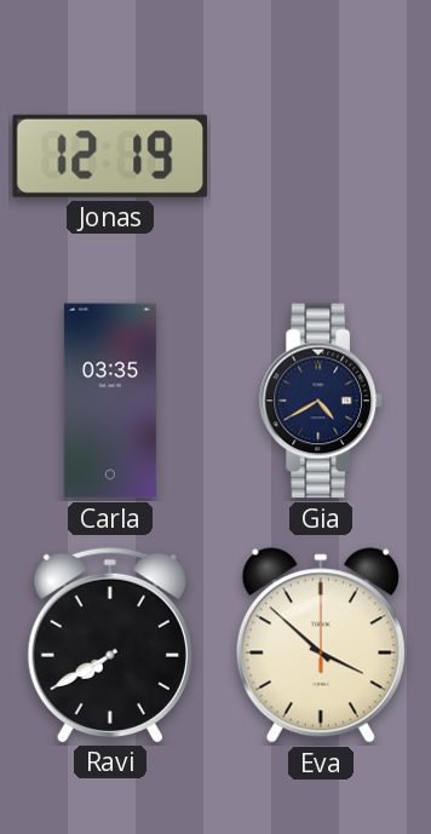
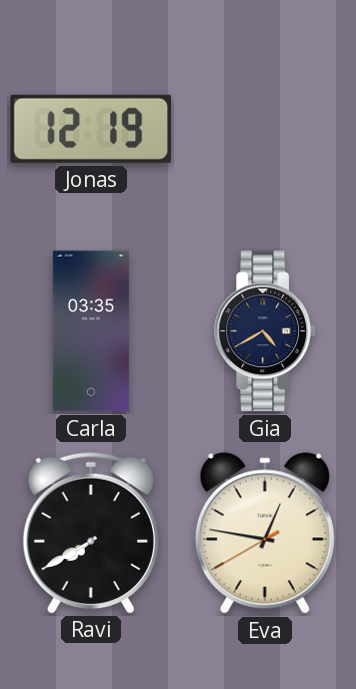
Eva: 3:52 -> 12:46 (265, 533)
